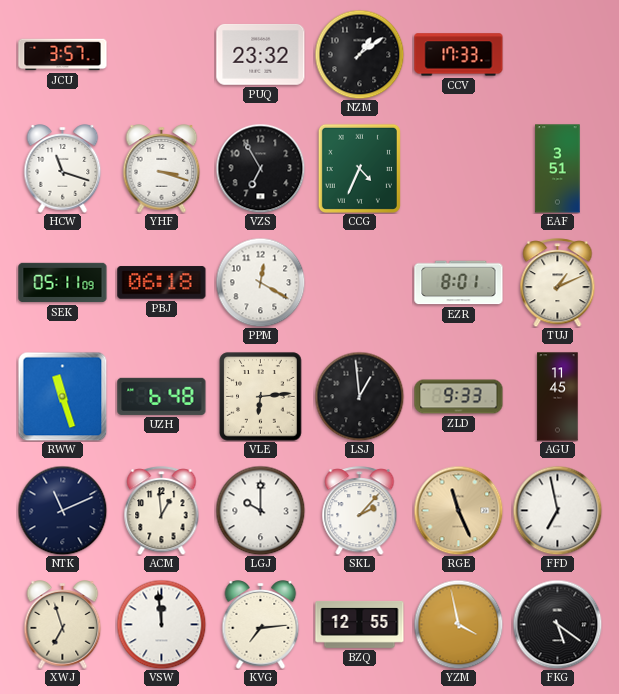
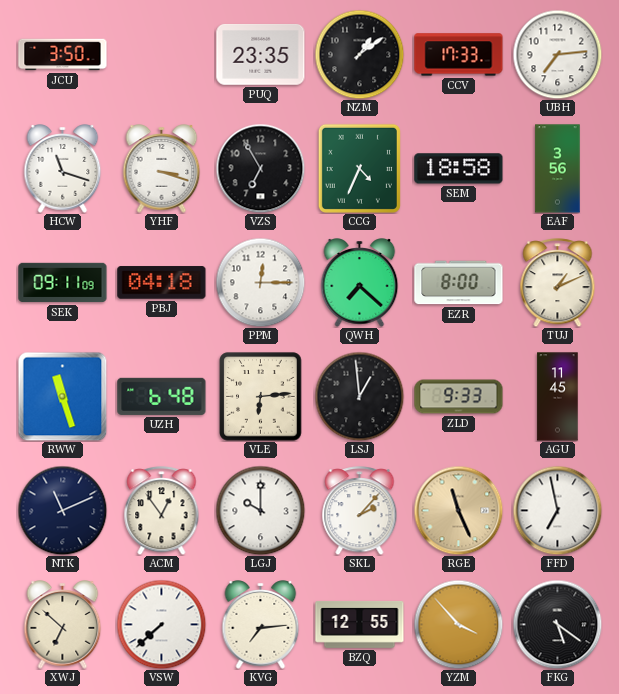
JCU: 3:57 -> 3:50 (63, 55)
PUQ: 23:32 -> 23:35 (261, 55)
UBH: none -> 7:14 (557, 54)
SEM: none -> 18:58 (459, 169)
EAF: 3:51 -> 3:56 (558, 169)
SEK: 05:11 -> 09:11 (63, 283)
PBJ: 06:18 -> 04:18 (162, 283)
PPM: 12:20 -> 12:15 (260, 282)
QWH: none -> 7:22 (360, 283)
EZR: 8:01 -> 8:00 (459, 283)
ACM: 12:59 -> 12:54 (162, 511)
XWJ: 6:57 -> 6:52 (63, 625)
VSW: 11:59 -> 7:38 (161, 624)
YZM: 3:58 -> 3:53 (458, 624)
